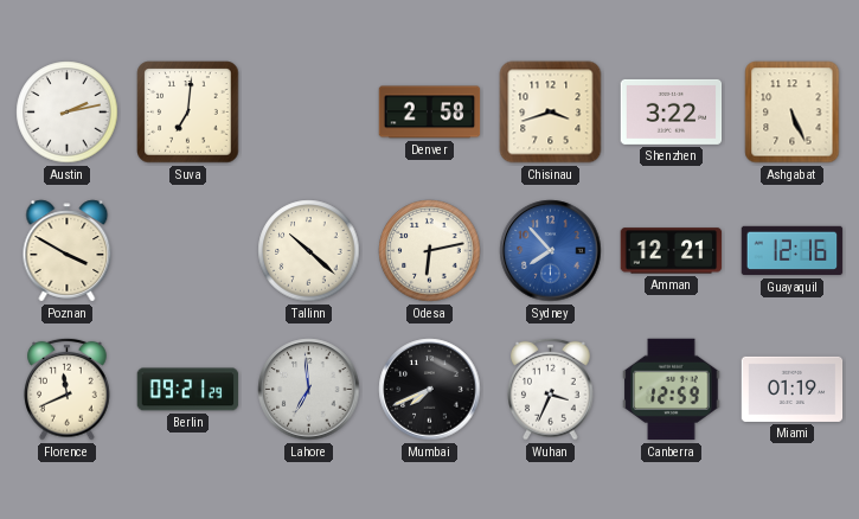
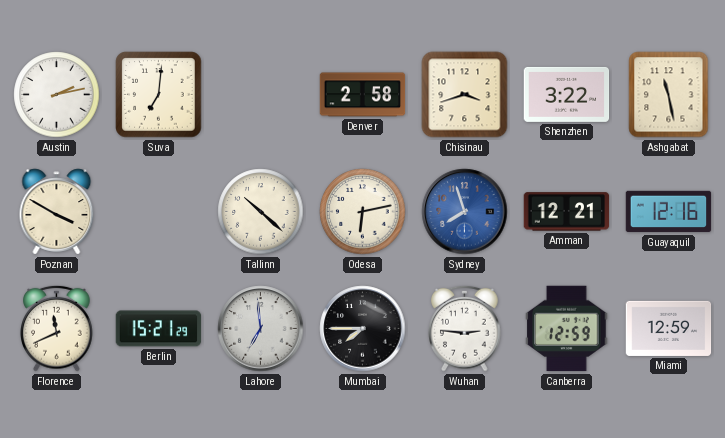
Ashgabat: 5:26 -> 11:28 (669, 95)
Sydney: 7:53 -> 7:57 (465, 212)
Berlin: 09:21 -> 15:21 (159, 329)
Mumbai: 7:41 -> 7:45 (363, 329)
Wuhan: 3:34 -> 2:46 (465, 328)
Miami: 01:19 -> 12:59 (669, 328)
